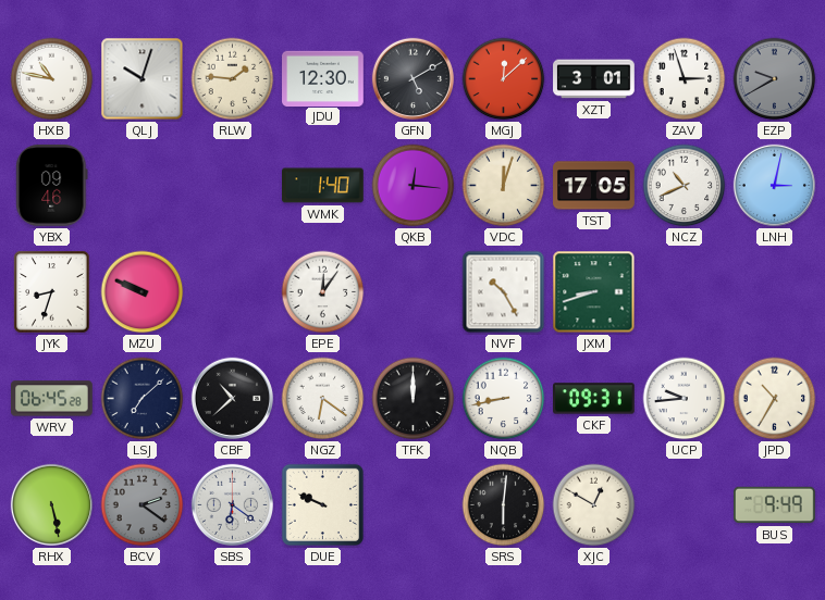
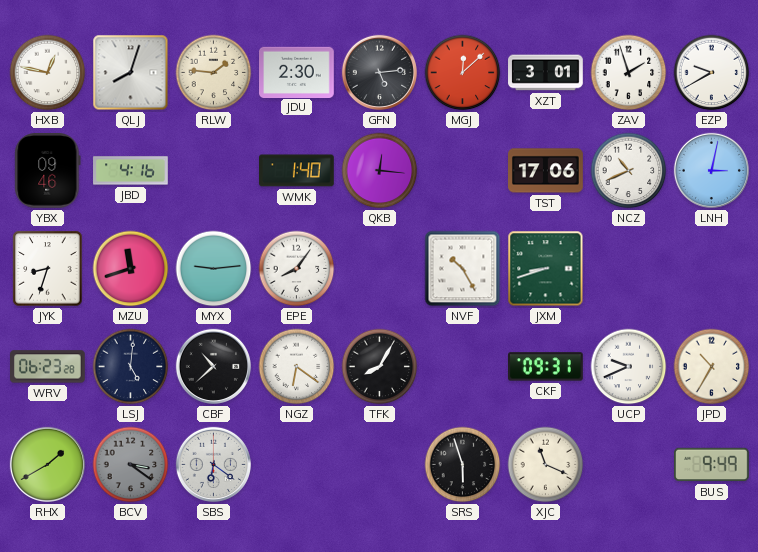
HXB: 10:47 -> 12:47 (48, 73)
QLJ: 10:03 -> 8:03 (131, 73)
JDU: 12:30 -> 2:30 (297, 72)
GFN: 5:10 -> 5:14 (379, 72)
ZAV: 2:57 -> 1:57 (629, 73)
EZP dial: grey -> white (712, 73)
JBD: none -> 4:16 (131, 171)
VDC: 12:03 -> none (504, 186)
TST: 17:05 -> 17:06 (546, 171)
MZU: 9:49 -> 11:42 (131, 269)
MYX: none -> 9:14 (214, 269)
EPE: 12:06 -> 8:06 (297, 269)
WRV: 06:45 -> 06:23 (48, 367)
LSJ: 7:08 -> 5:01 (131, 367)
TFK: 12:00 -> 8:05 (380, 367)
NQB: 8:43 -> none (504, 399)
UCP: 9:44 -> 9:41 (629, 367)
RHX: 5:28 -> 1:40 (47, 464)
BCV: 2:21 -> 3:21 (131, 465)
DUE: 9:49 -> none (322, 504)
SRS: 6:01 -> 5:57 (463, 465)
XJC: 12:50 -> 11:19 (546, 465)
